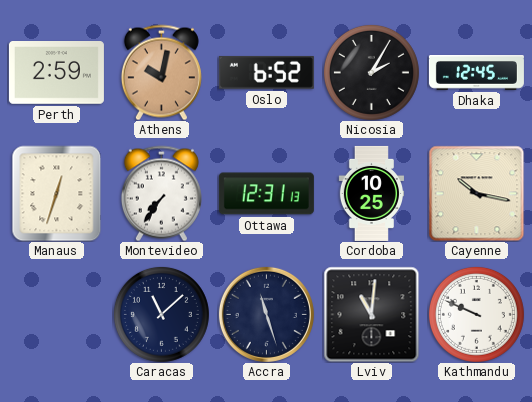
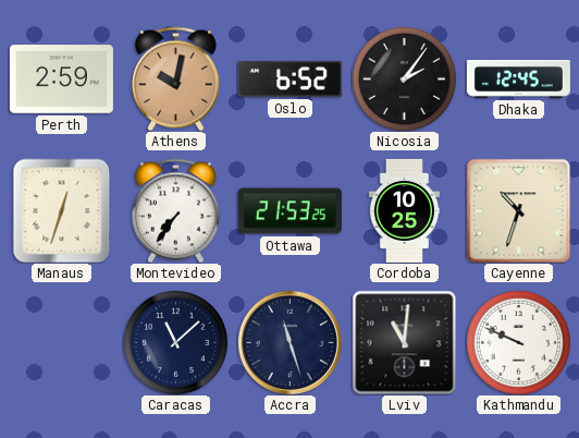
Nicosia: 2:05 -> 2:06 (404, 78)
Ottawa: 12:31 -> 21:53 (289, 211)
Cayenne: 10:17 -> 10:33 (518, 210)
